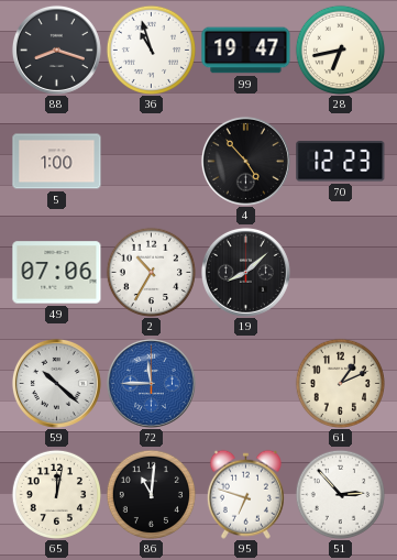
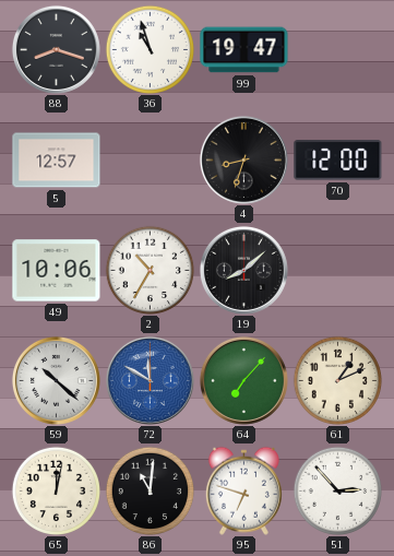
28: 6:43 -> none (340, 50)
5: 1:00 -> 12:57 (57, 161)
4: 4:53 -> 8:33 (243, 159)
70: 12:23 -> 12:00 (338, 161)
49: 07:06 -> 10:06 (57, 271)
72: 11:45 -> 11:50 (150, 380)
64: none -> 7:07 (243, 380)
